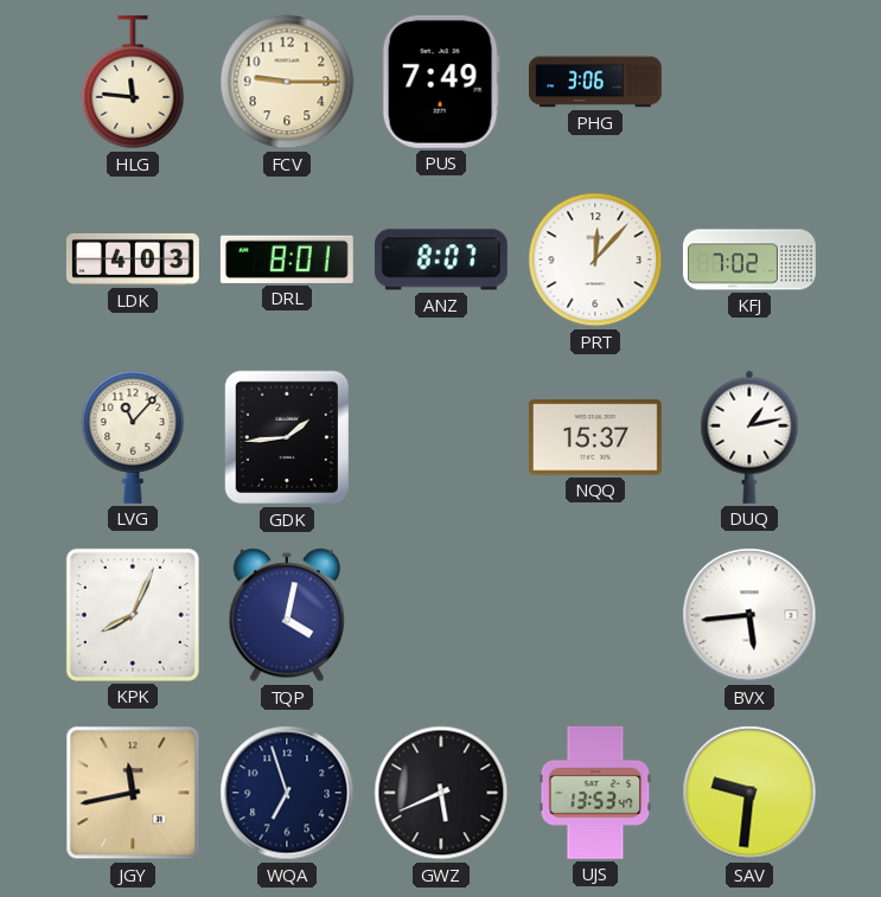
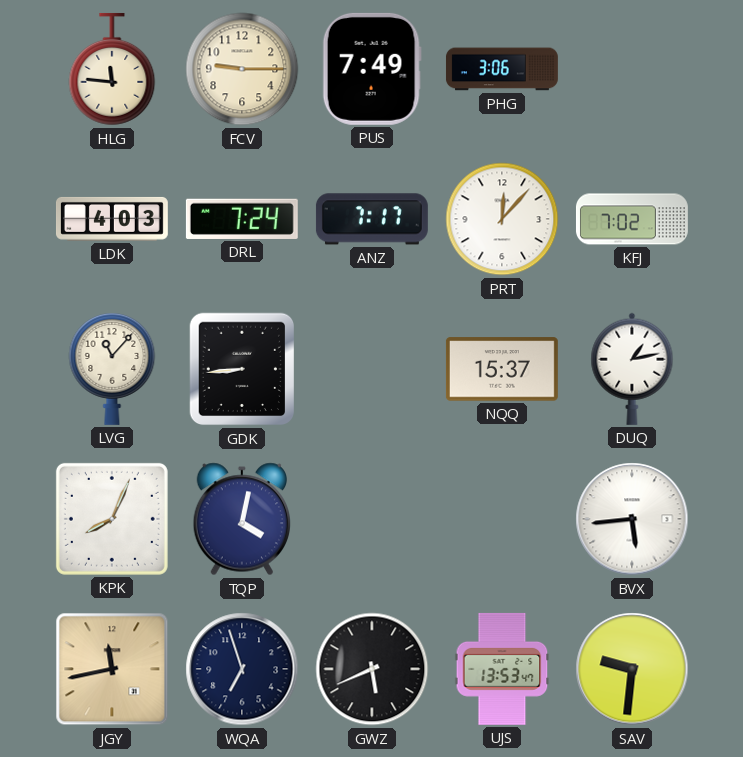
DRL: 8:01 -> 7:24 (242, 219)
ANZ: 8:07 -> 7:17 (372, 219)
GDK: 1:44 -> 8:44 (241, 369)
